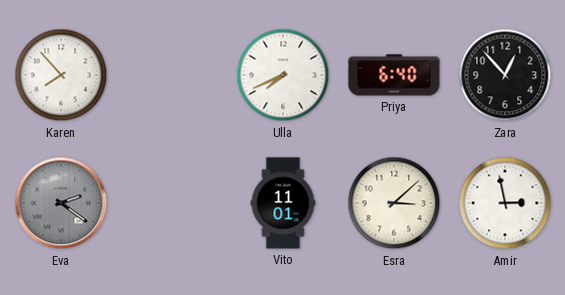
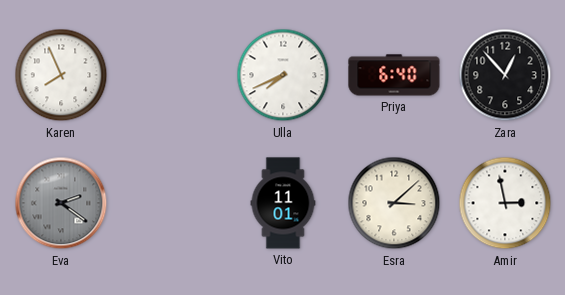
Karen: 7:53 -> 7:56 (61, 75)
